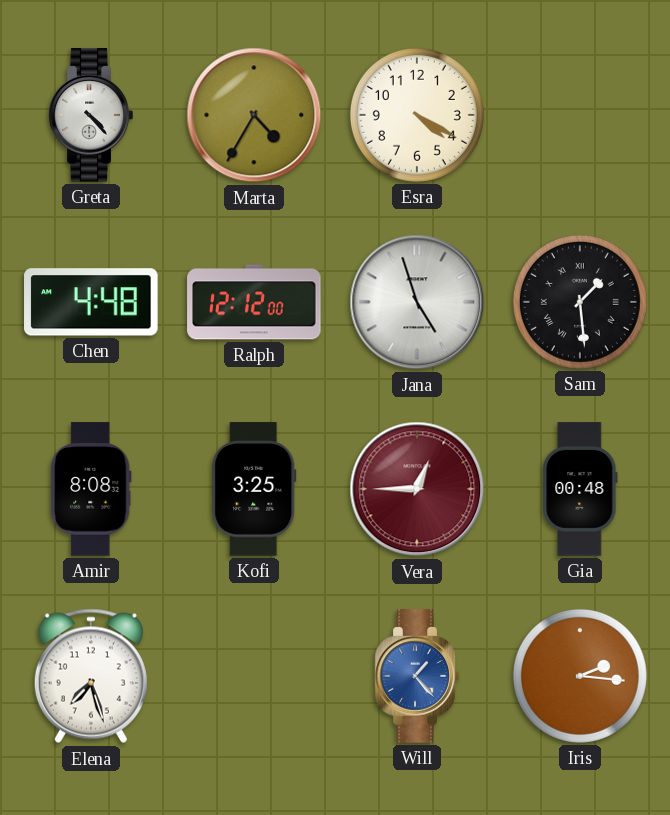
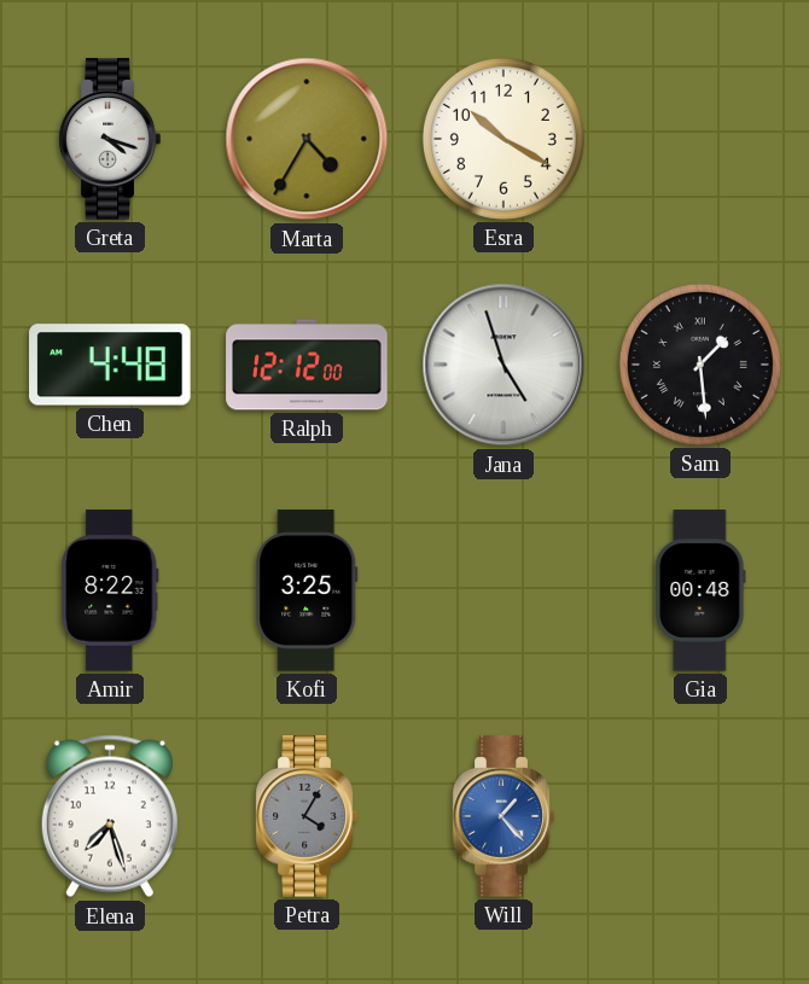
Greta: 4:23 -> 4:18 (110, 139)
Esra: 4:20 -> 10:20 (504, 139)
Amir: 8:08 -> 8:22 (110, 590)
Vera: 12:45 -> none (417, 489)
Petra: none -> 4:05 (307, 816)
Iris: 2:16 -> none (580, 676)
